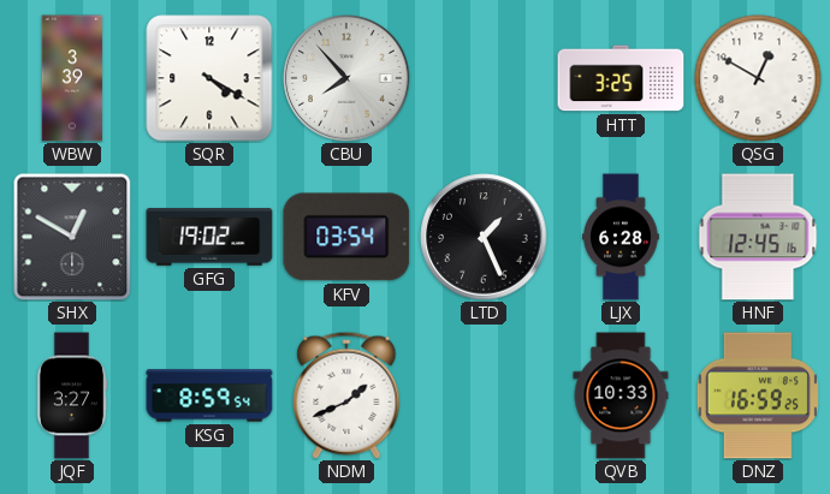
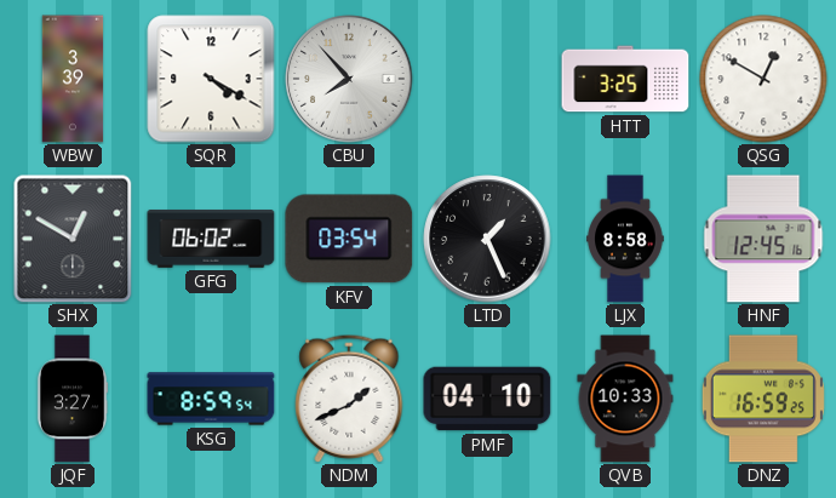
GFG: 19:02 -> 06:02 (211, 239)
LJX: 6:28 -> 8:58 (625, 239)
PMF: none -> 04:10 (487, 399)
